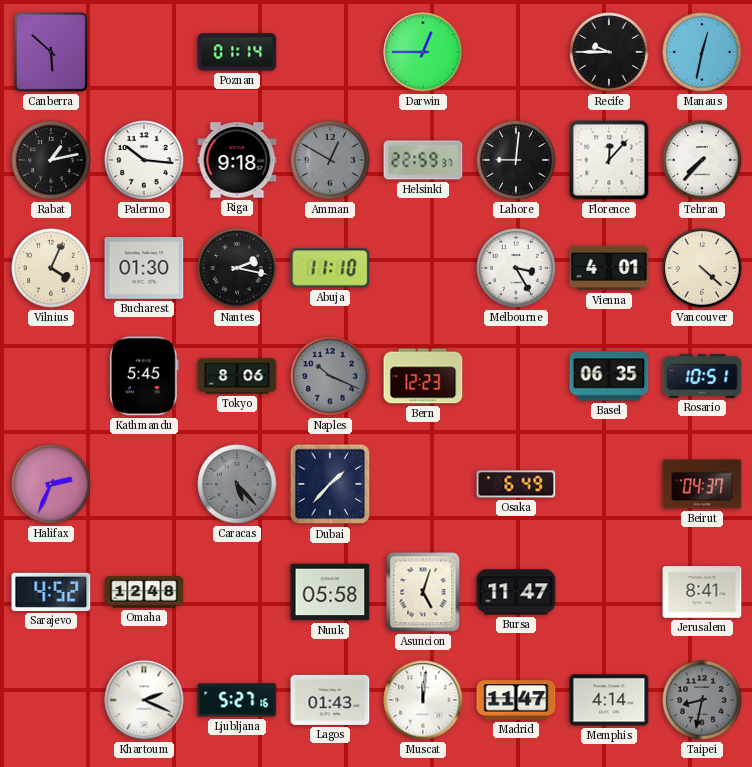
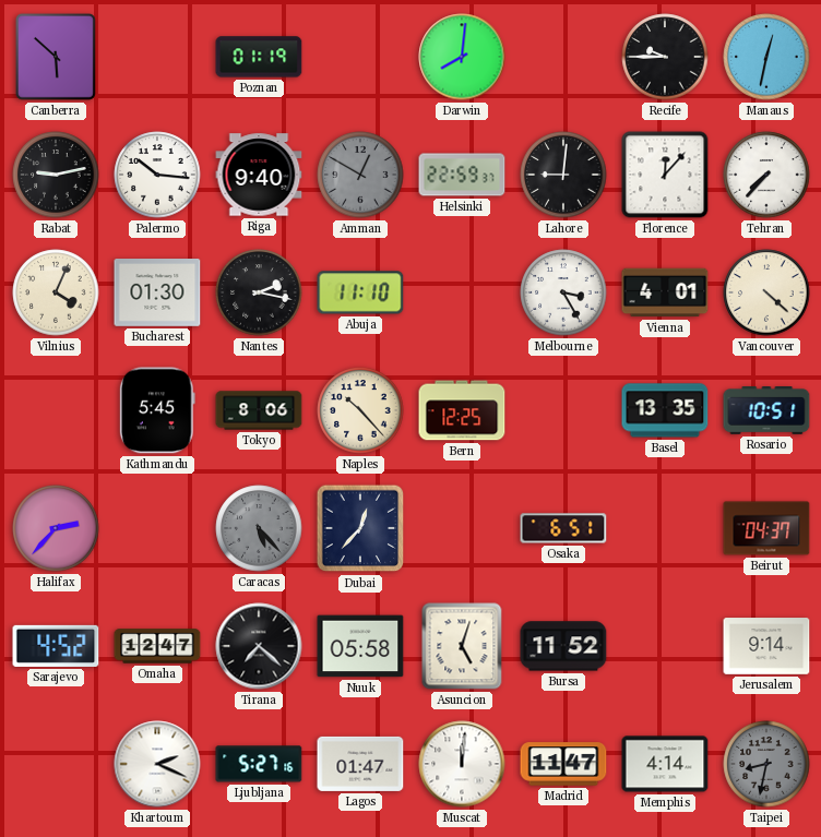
Poznan: 01:14 -> 01:19 (259, 57)
Darwin: 12:45 -> 8:01 (462, 57)
Rabat: 1:13 -> 9:13 (56, 175)
Riga: 9:18 -> 9:40 (259, 175)
Naples: 10:19 -> 10:23 (360, 410)
Naples dial: grey -> cream (360, 410)
Bern: 12:23 -> 12:25 (462, 410)
Basel: 06:35 -> 13:35 (665, 410)
Halifax: 2:34 -> 2:37 (56, 528)
Dubai: 1:37 -> 12:37 (360, 528)
Osaka: 6:49 -> 6:51 (563, 528)
Omaha: 12:48 -> 12:47 (157, 646)
Tirana: none -> 7:22 (259, 646)
Bursa: 11:47 -> 11:52 (563, 646)
Jerusalem: 8:41 -> 9:14 (766, 646)
Lagos: 01:43 -> 01:47 (360, 764)
